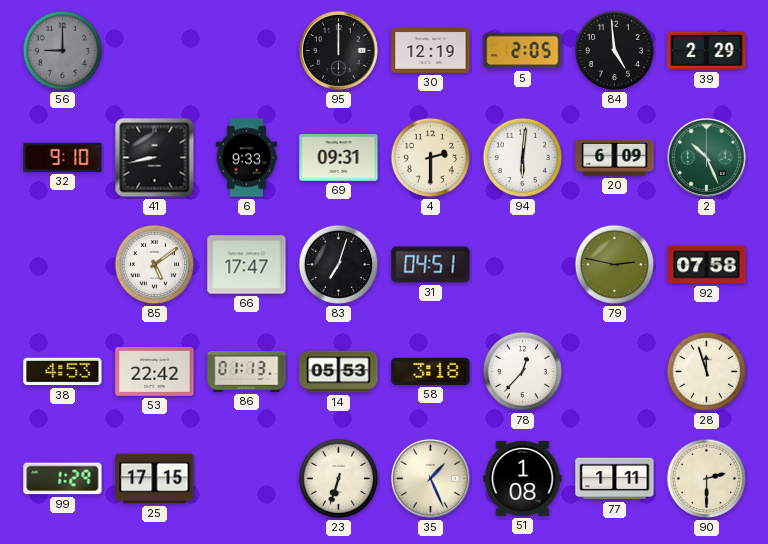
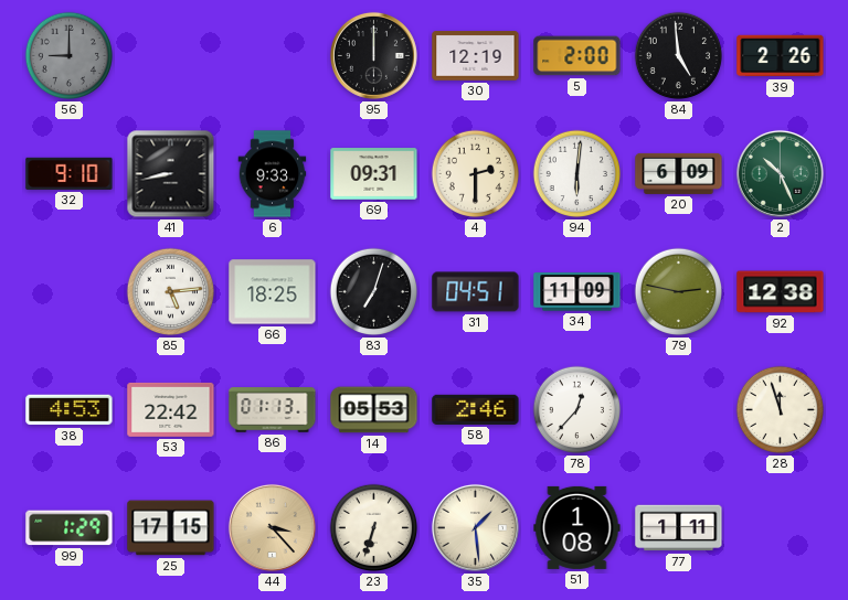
5: 2:05 -> 2:00 (577, 56)
39: 2:29 -> 2:26 (781, 56)
85: 5:09 -> 5:14 (171, 292)
66: 17:47 -> 18:25 (273, 292)
34: none -> 11:09 (577, 292)
92: 07:58 -> 12:38 (781, 292)
58: 3:18 -> 2:46 (476, 409)
44: none -> 3:23 (272, 527)
35: 1:26 -> 1:29 (475, 527)
90: 2:30 -> none (707, 479)
